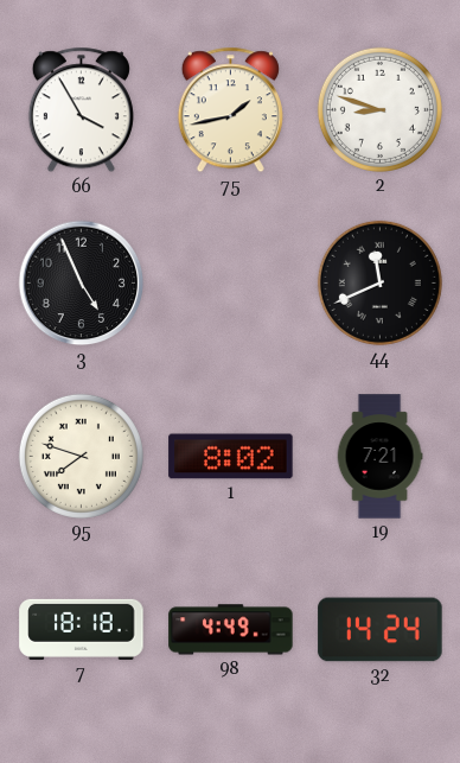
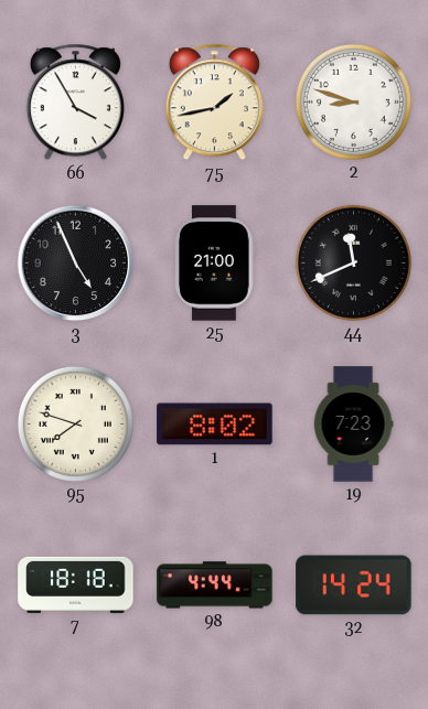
25: none -> 21:00 (215, 264)
19: 7:21 -> 7:23 (353, 425)
98: 4:49 -> 4:44 (215, 586)
